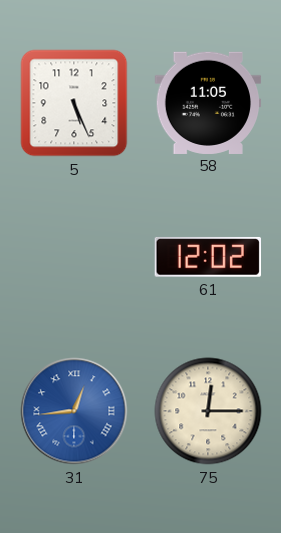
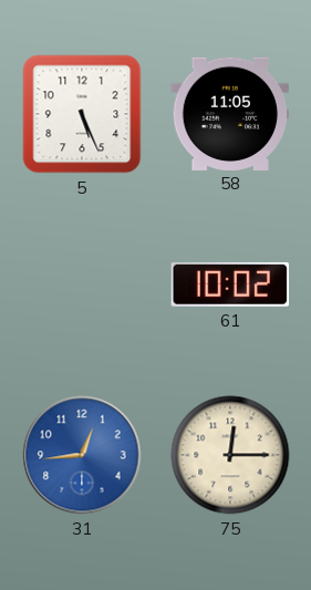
61: 12:02 -> 10:02 (229, 284)
31 numerals: Roman -> Arabic (82, 455)
